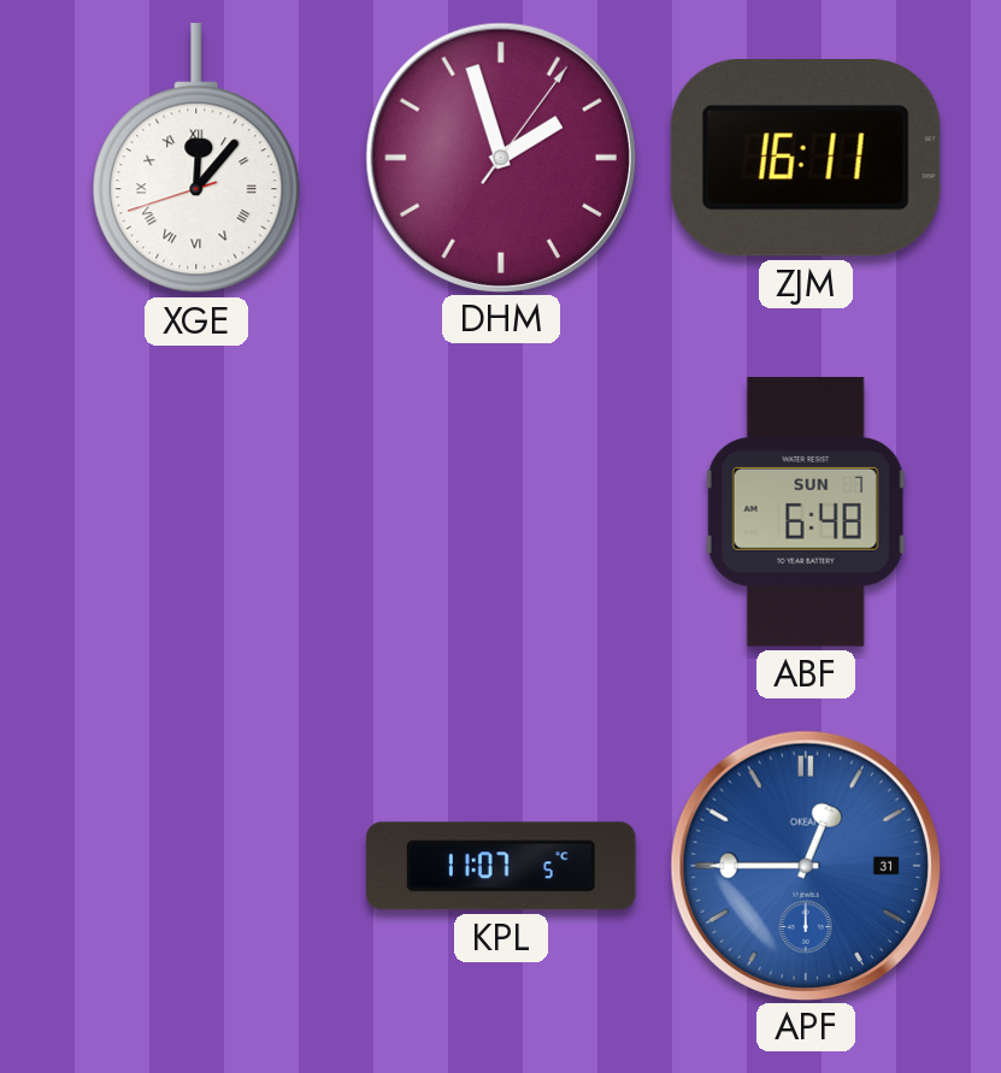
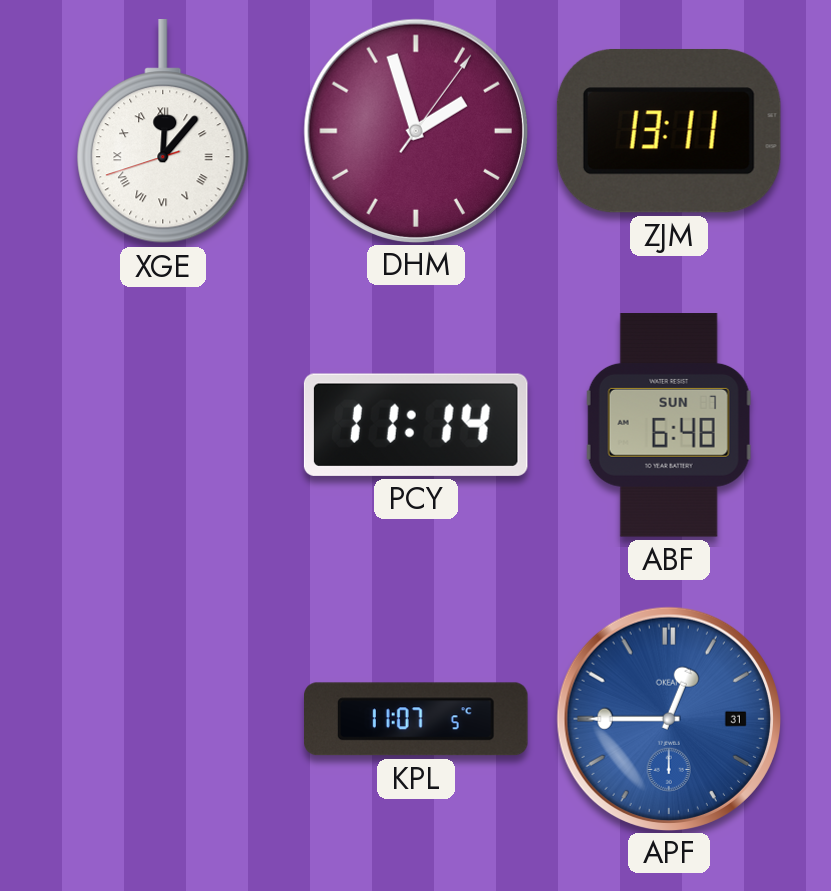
ZJM: 16:11 -> 13:11 (669, 131)
PCY: none -> 11:14 (416, 425)
